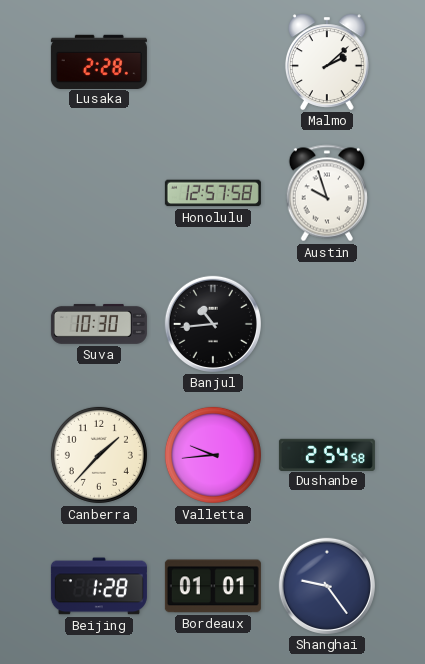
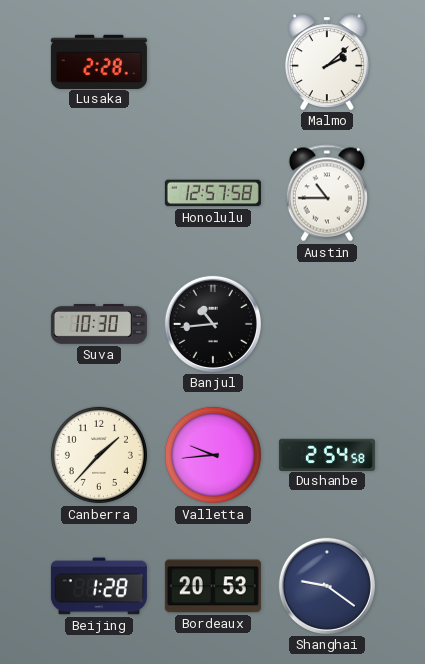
Austin: 9:57 -> 10:45 (327, 193)
Bordeaux: 01:01 -> 20:53 (213, 586)
Shanghai: 9:24 -> 9:21 (327, 586)
